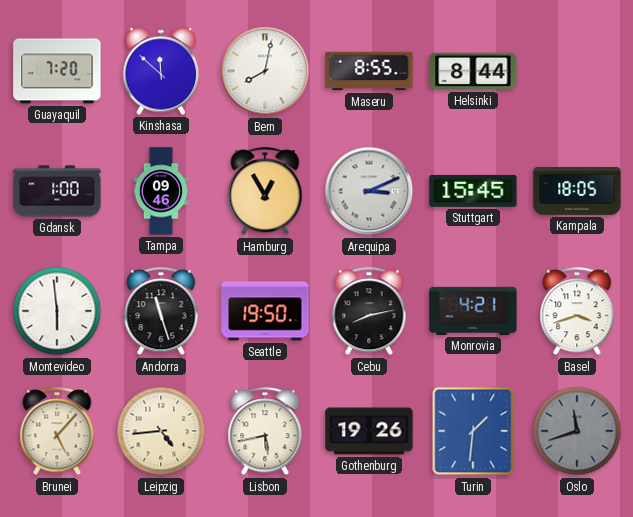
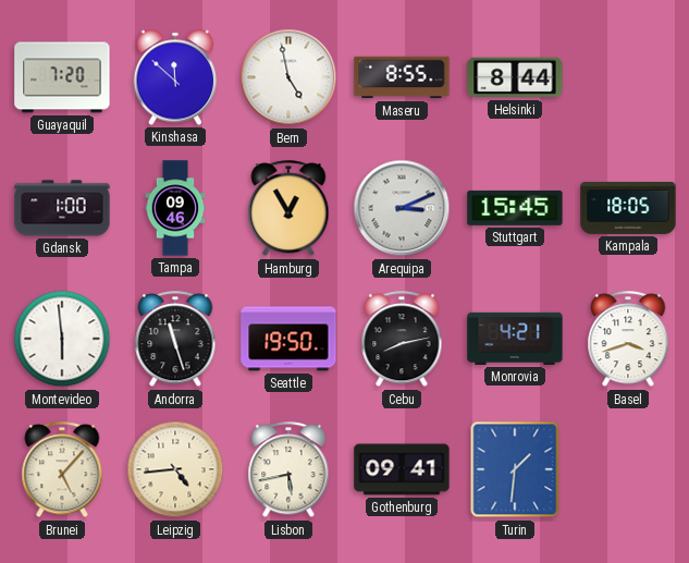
Bern: 8:02 -> 4:58 (288, 77)
Gothenburg: 19:26 -> 09:41 (402, 469)
Oslo: 11:42 -> none (577, 431)
